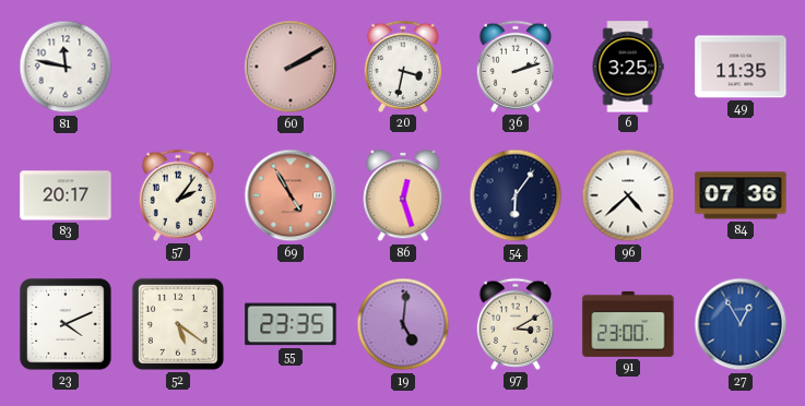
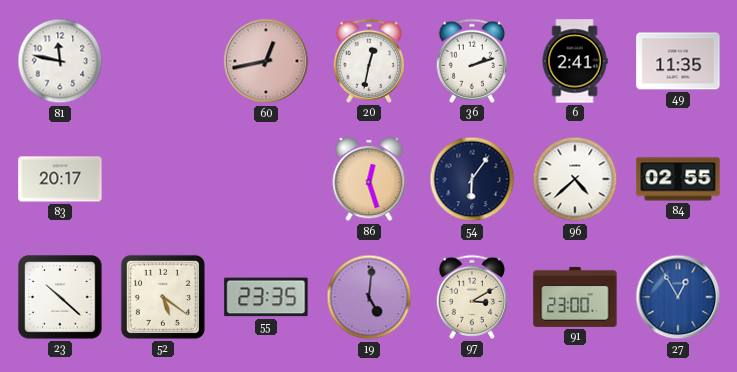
60: 2:10 -> 12:43 (266, 61)
20: 3:32 -> 12:32 (368, 61)
6: 3:25 -> 2:41 (575, 61)
57: 2:06 -> none (177, 195)
69: 4:55 -> none (291, 195)
84: 07:36 -> 02:55 (678, 179)
23: 4:11 -> 10:22 (60, 297)
